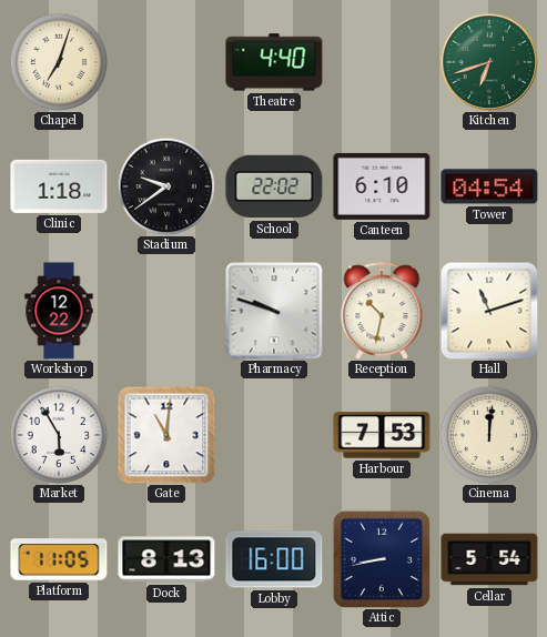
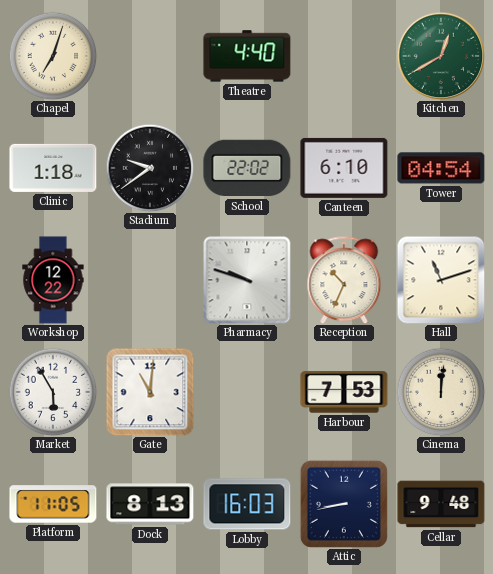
Kitchen: 6:42 -> 12:40 (441, 56)
Reception: 10:32 -> 10:34 (344, 280)
Lobby: 16:00 -> 16:03 (247, 504)
Cellar: 5:54 -> 9:48 (441, 504)
